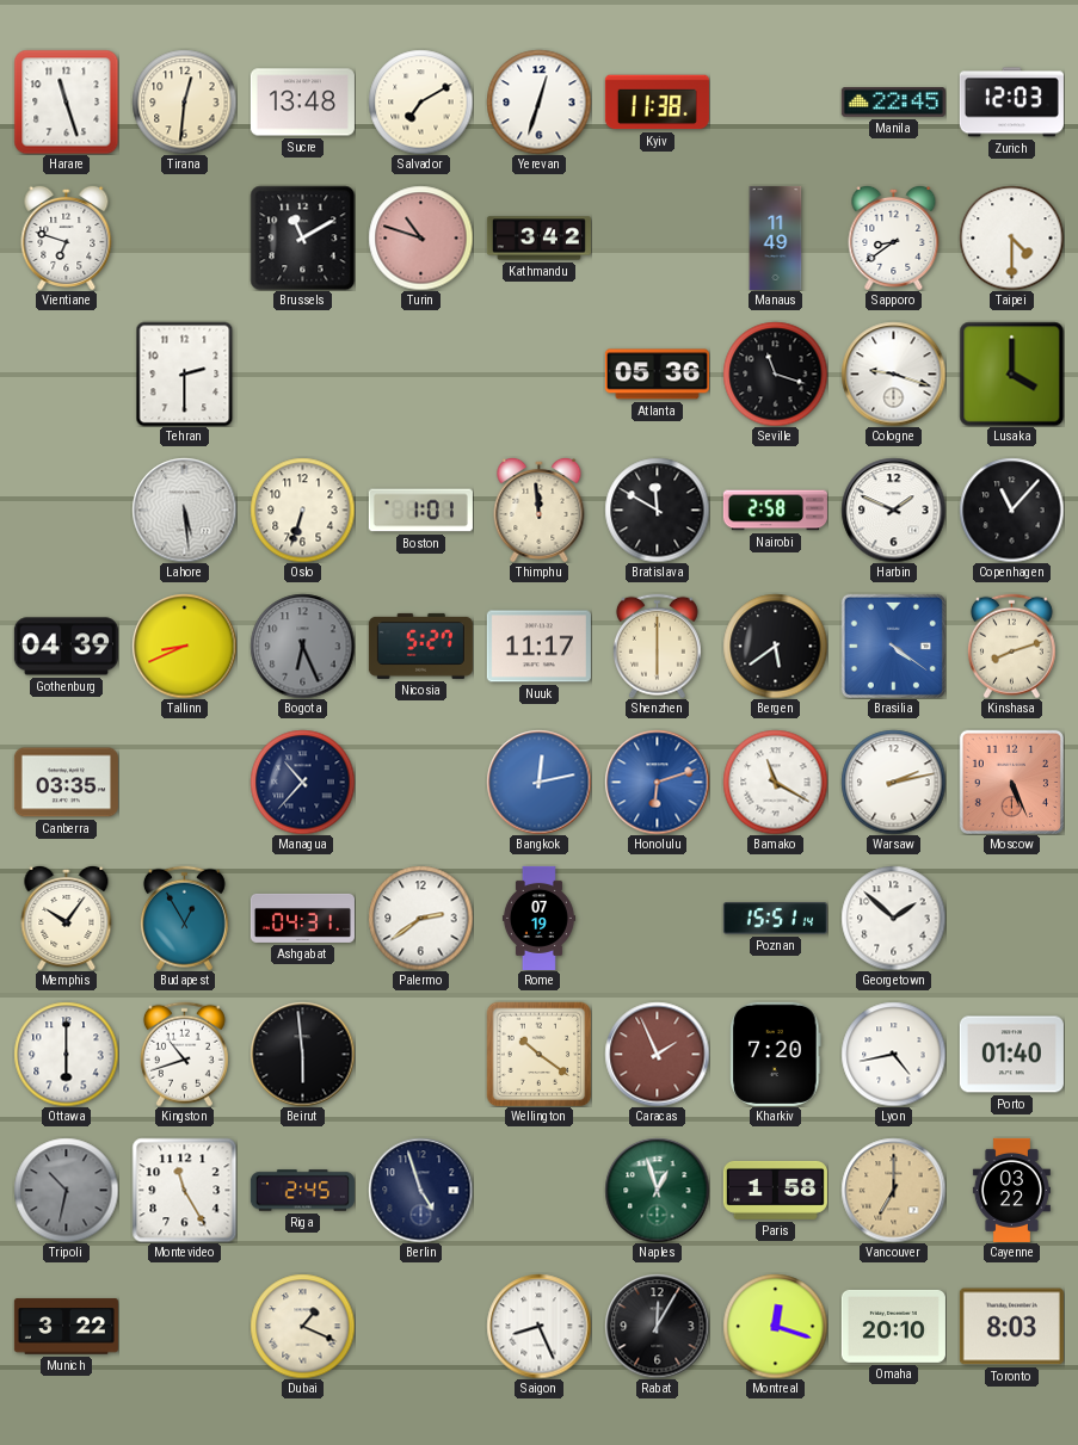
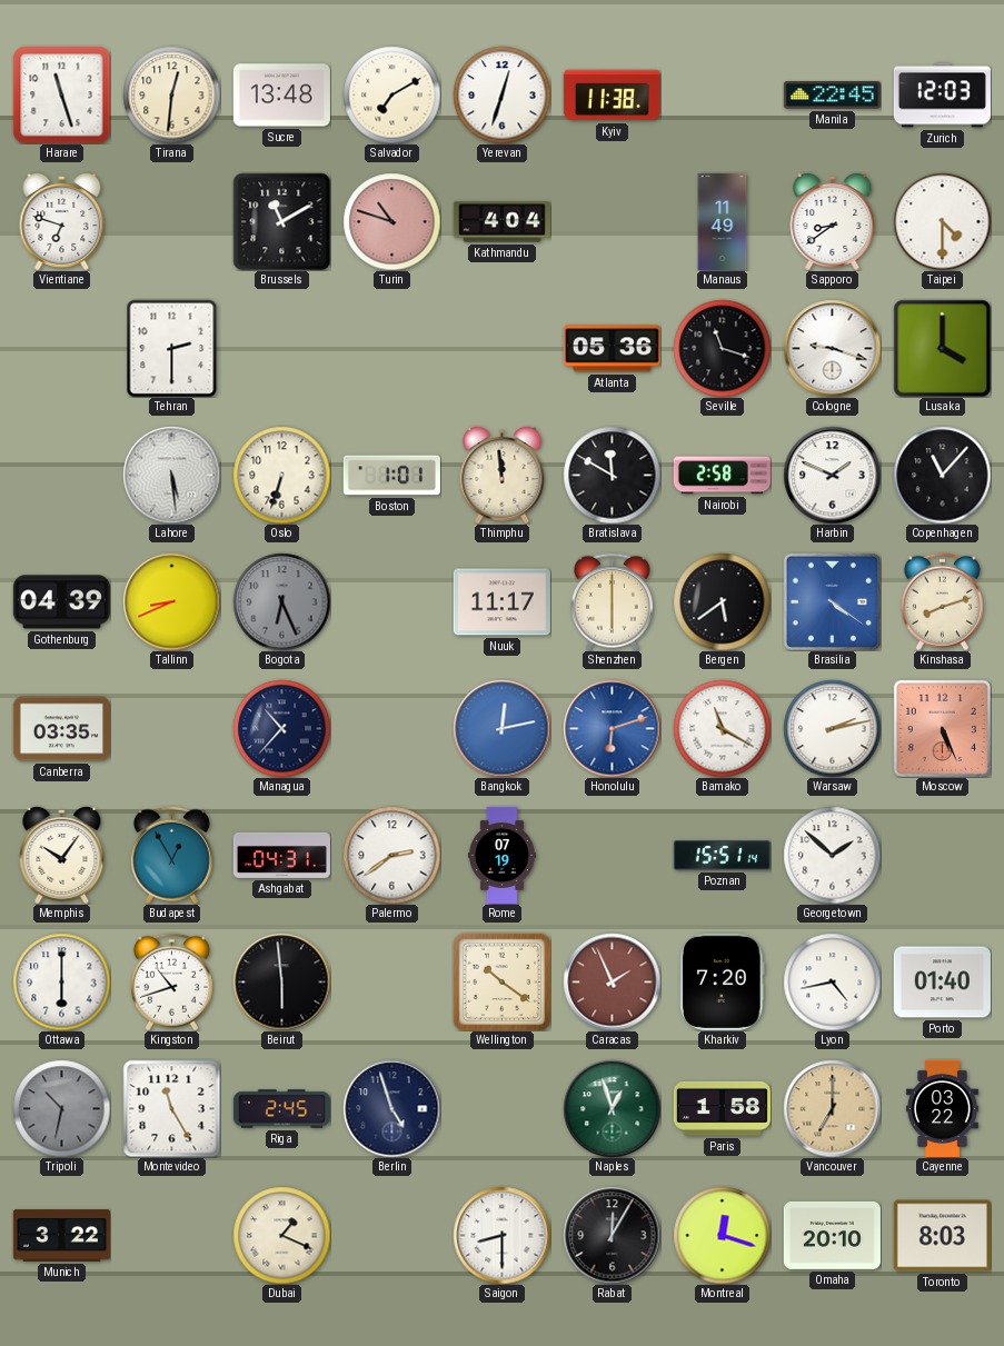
Kathmandu: 3:42 -> 4:04 (501, 222)
Nicosia: 5:27 -> none (420, 646)
Saigon: 8:26 -> 8:30 (501, 1235)
